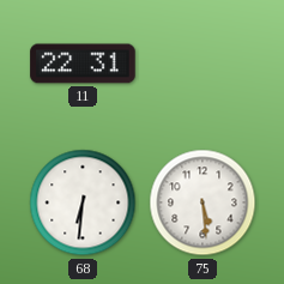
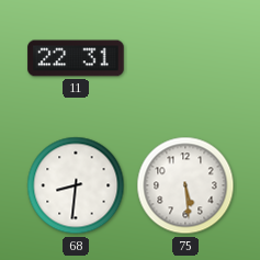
68: 6:31 -> 8:31 (76, 185)
